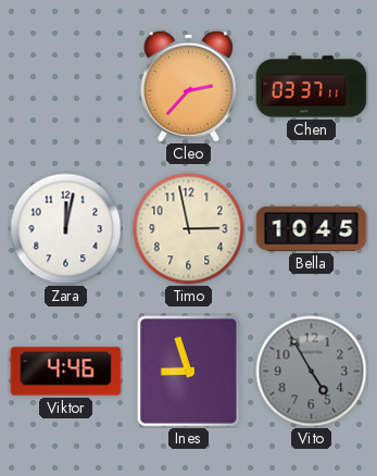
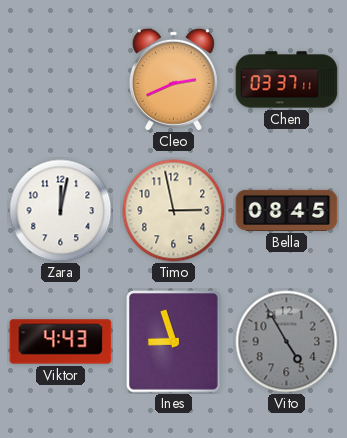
Cleo: 2:37 -> 2:41 (173, 79)
Bella: 10:45 -> 08:45 (287, 210)
Viktor: 4:46 -> 4:43 (61, 342)
